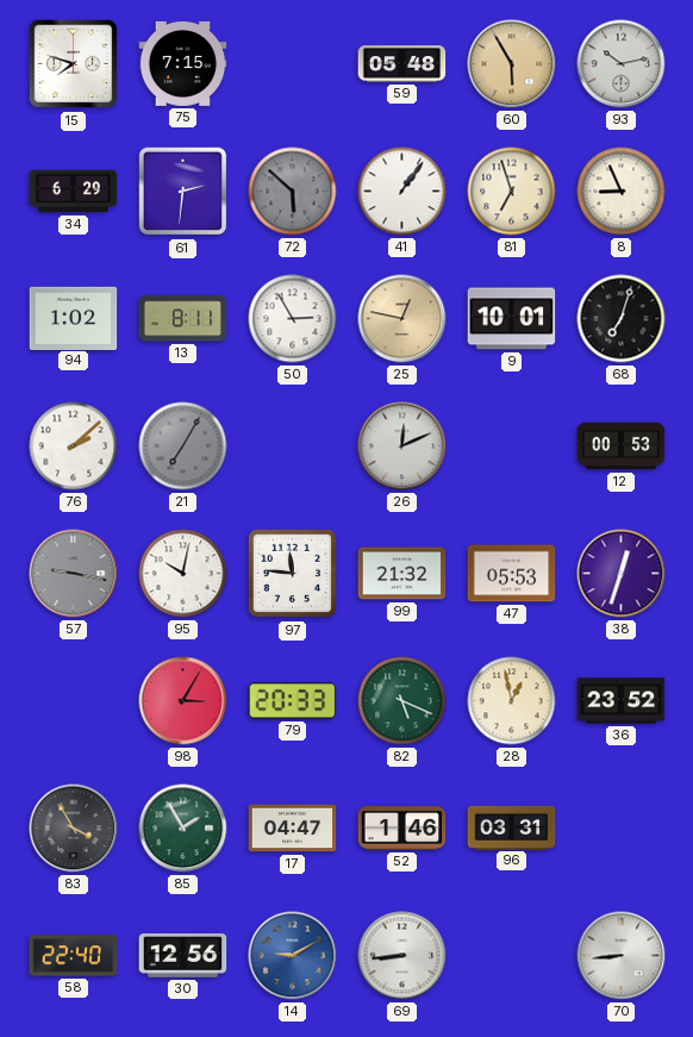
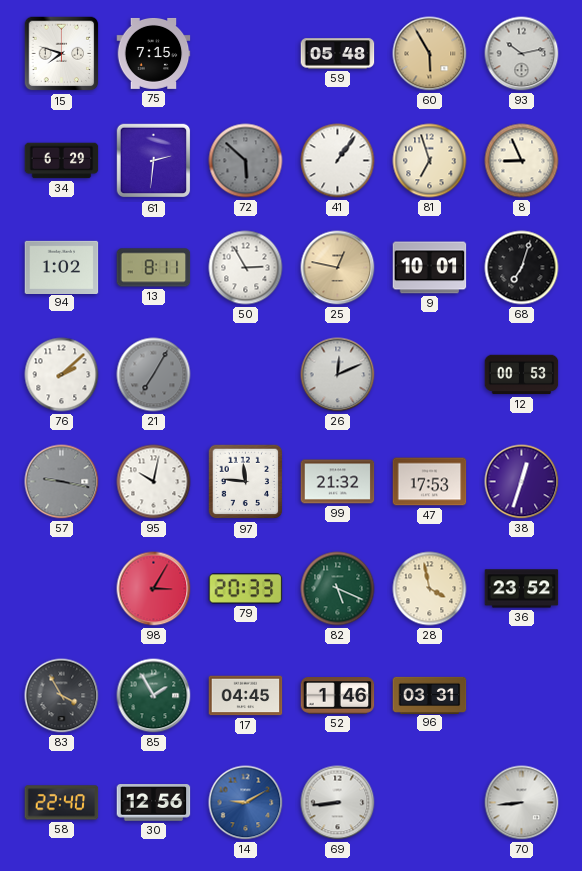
47: 05:53 -> 17:53 (430, 482)
28: 12:58 -> 3:58 (430, 589)
17: 04:47 -> 04:45 (246, 696)
